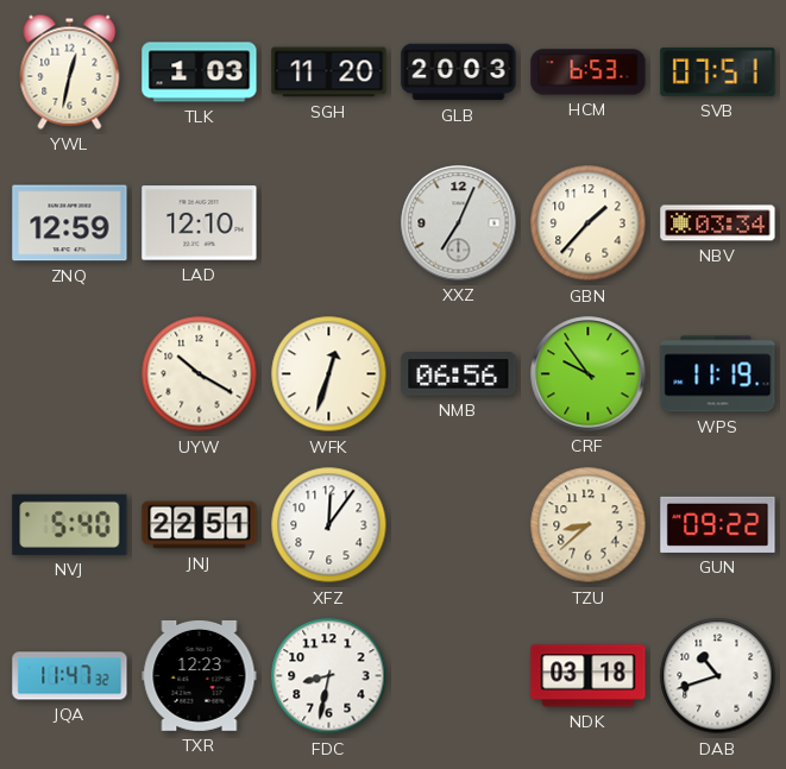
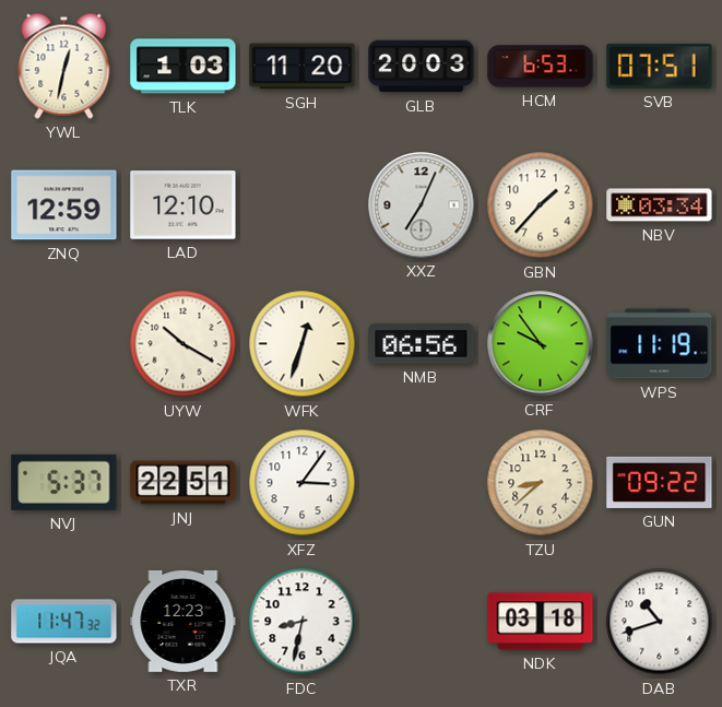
NVJ: 5:40 -> 5:37 (64, 482)
XFZ: 12:06 -> 3:06 (303, 483)
